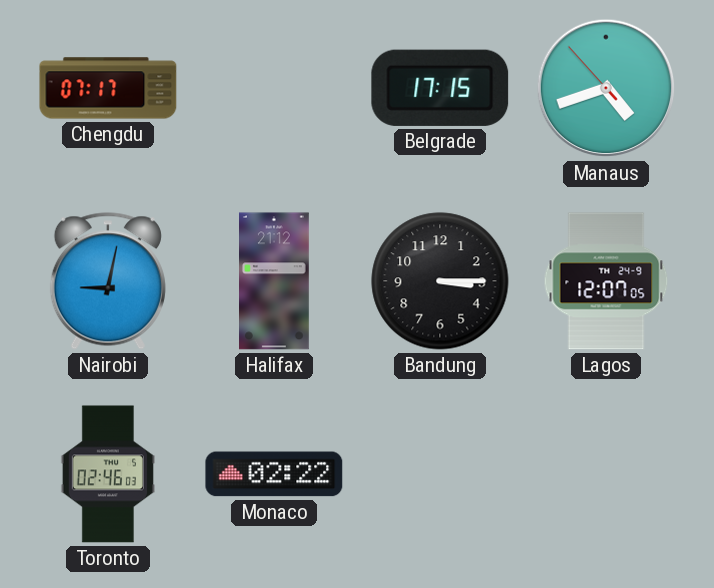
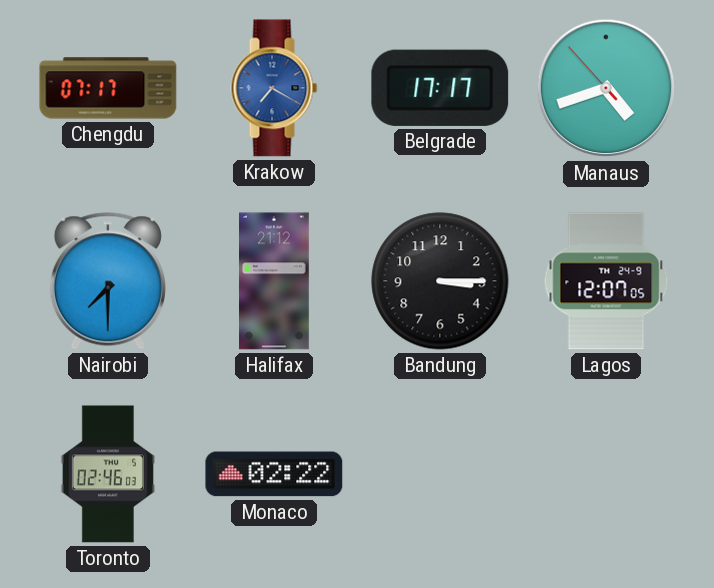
Krakow: none -> 7:20 (274, 88)
Belgrade: 17:15 -> 17:17 (440, 88)
Nairobi: 9:02 -> 7:30 (108, 281)
